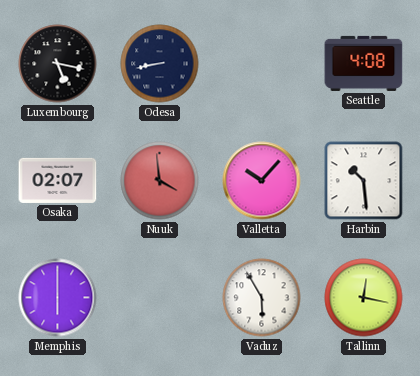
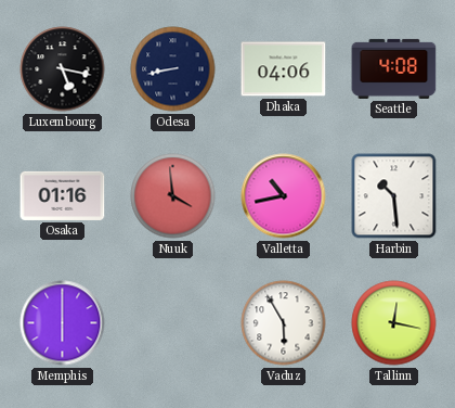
Dhaka: none -> 04:06 (284, 69)
Osaka: 02:07 -> 01:16 (63, 195)
Valletta: 10:07 -> 10:43 (284, 196)
